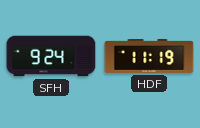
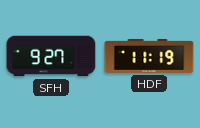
SFH: 9:24 -> 9:27 (51, 56)
